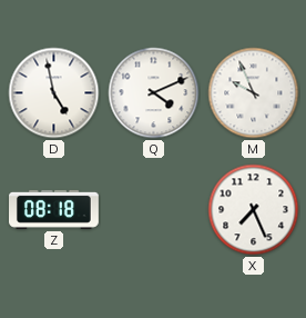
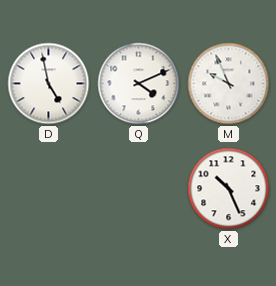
Z: 08:18 -> none (54, 209)
X: 7:26 -> 10:26 (229, 189)
